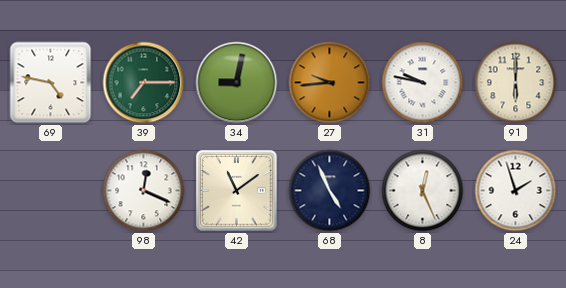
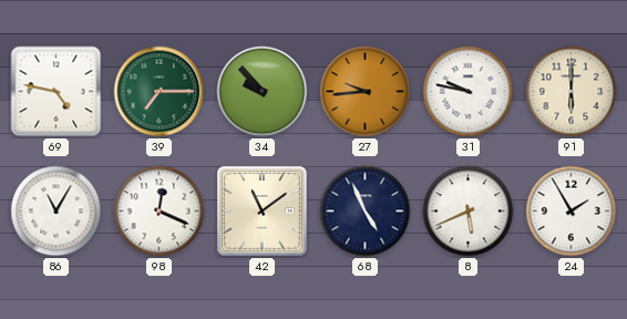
34: 9:02 -> 9:53 (263, 92)
86: none -> 11:05 (56, 212)
8: 12:26 -> 5:41 (469, 212)
24: 1:57 -> 1:55 (572, 212)
